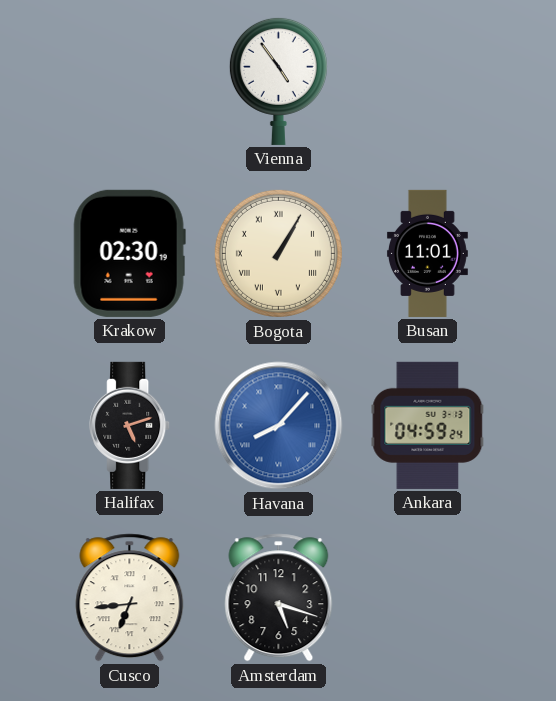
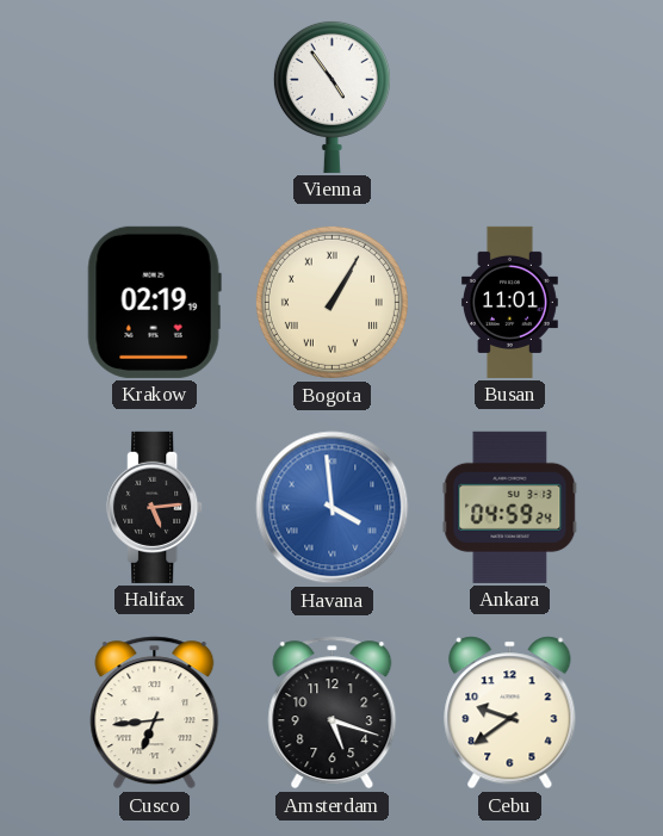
Krakow: 02:30 -> 02:19 (154, 302)
Halifax: 5:12 -> 5:14 (155, 507)
Havana: 8:07 -> 3:59 (333, 508)
Cebu: none -> 9:39 (510, 713)
